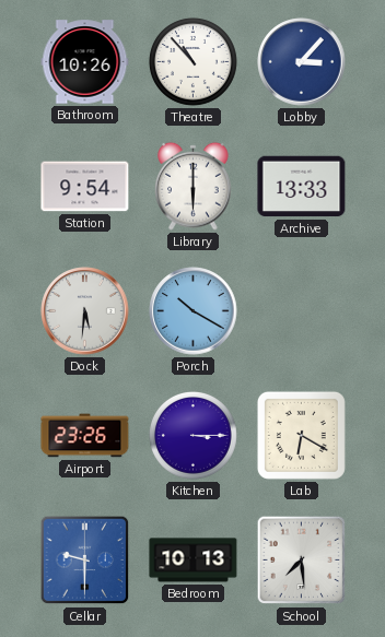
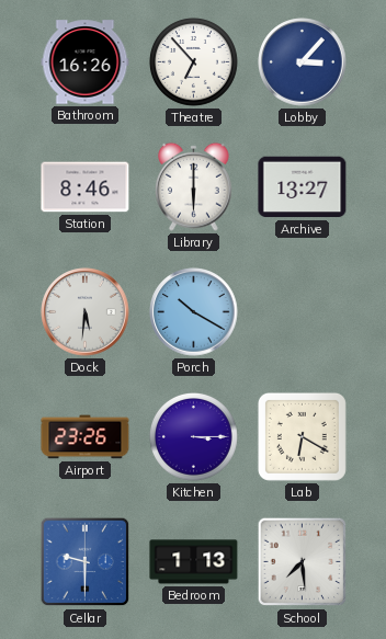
Bathroom: 10:26 -> 16:26 (86, 62)
Theatre: 10:53 -> 6:53 (193, 61)
Station: 9:54 -> 8:46 (86, 187)
Archive: 13:33 -> 13:27 (303, 187)
Bedroom: 10:13 -> 1:13 (194, 562)
